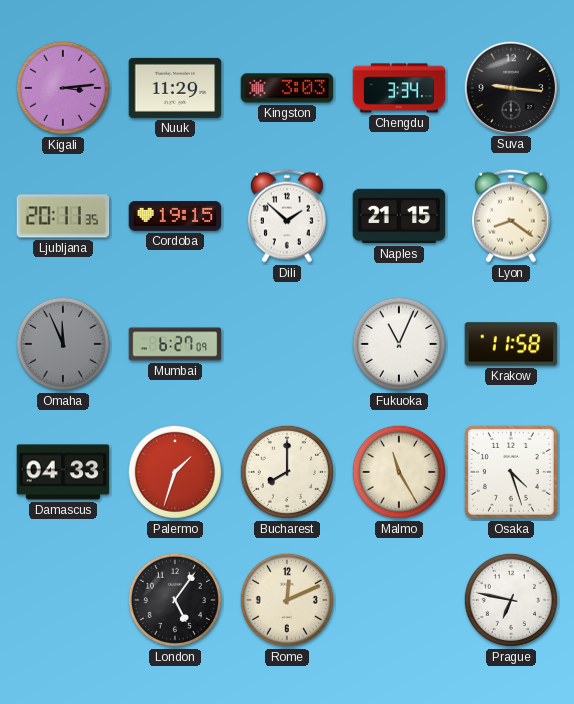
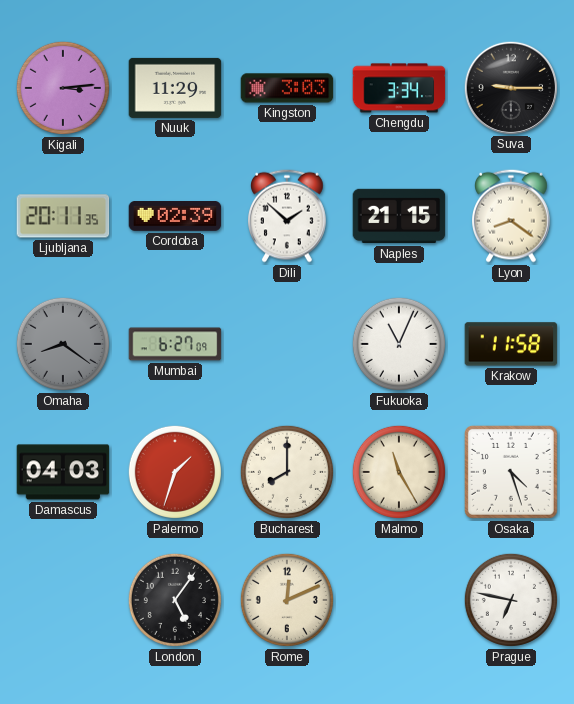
Suva: 9:16 -> 9:15 (510, 87)
Cordoba: 19:15 -> 02:39 (175, 217)
Omaha: 11:56 -> 8:21 (63, 344)
Damascus: 04:33 -> 04:03 (63, 472)
